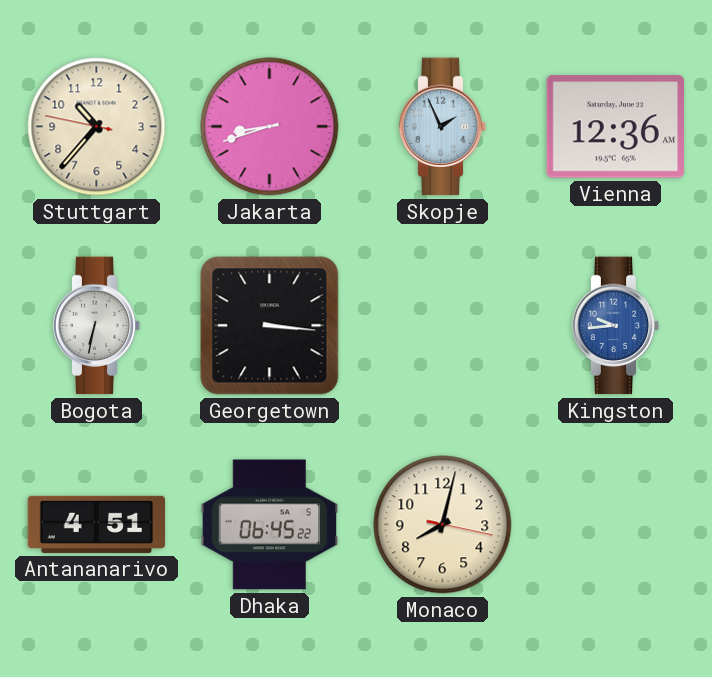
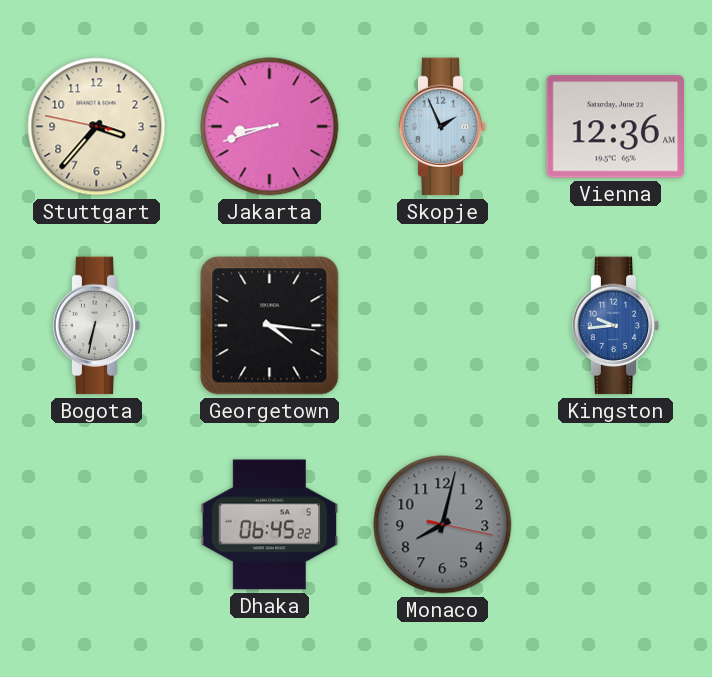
Stuttgart: 10:36 -> 3:36 (97, 127)
Georgetown: 3:16 -> 4:16 (270, 326)
Antananarivo: 4:51 -> none (97, 524)
Monaco dial: cream -> grey (443, 525)
